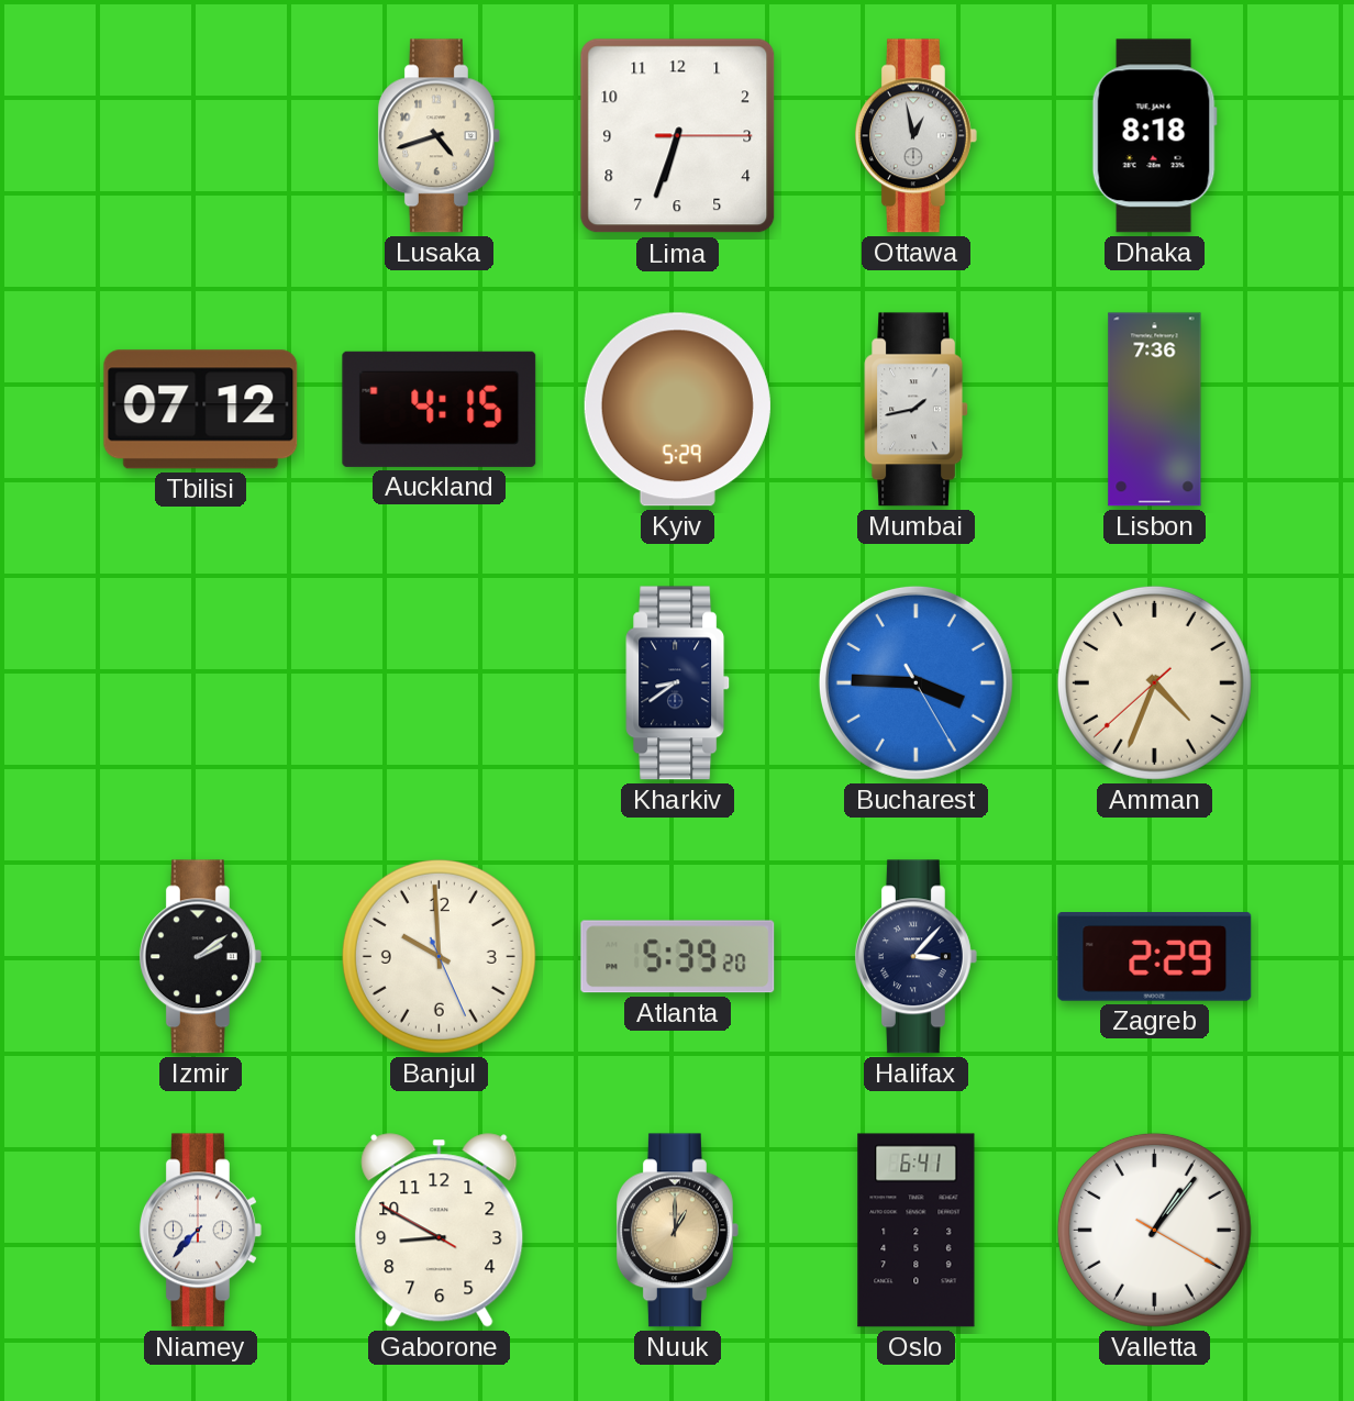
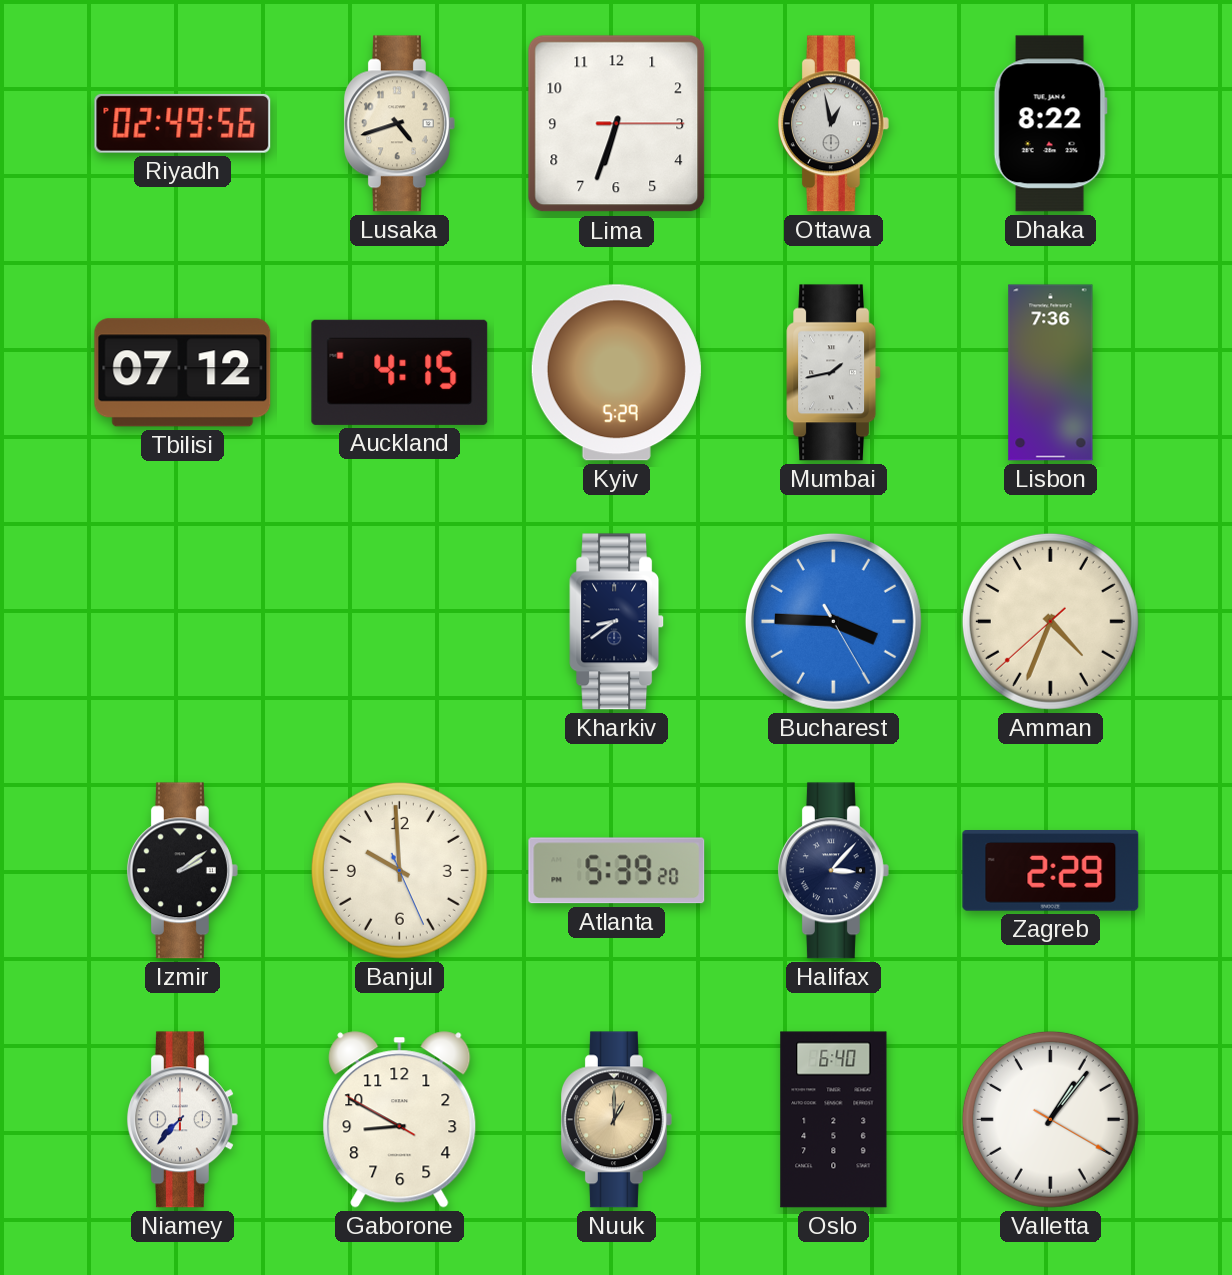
Riyadh: none -> 02:49 (183, 123)
Dhaka: 8:18 -> 8:22 (1050, 124)
Oslo: 6:41 -> 6:40 (834, 1120)
